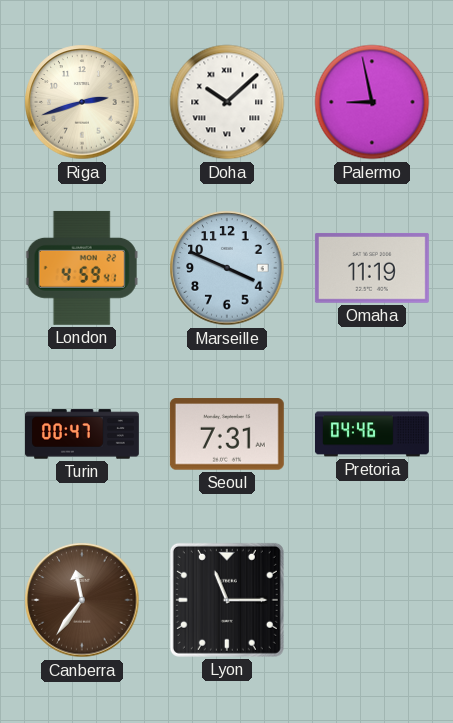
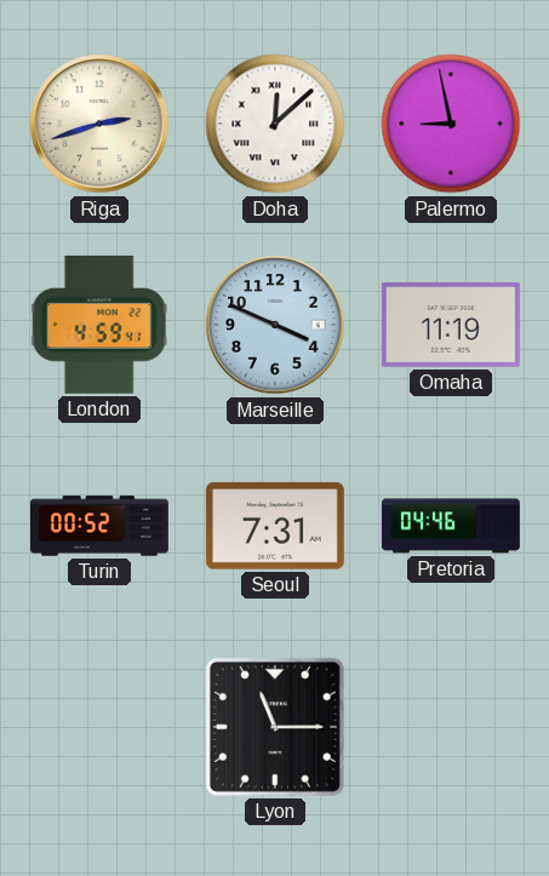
Doha: 10:08 -> 12:08 (275, 124)
Turin: 00:47 -> 00:52 (101, 526)
Canberra: 11:36 -> none (82, 600)
